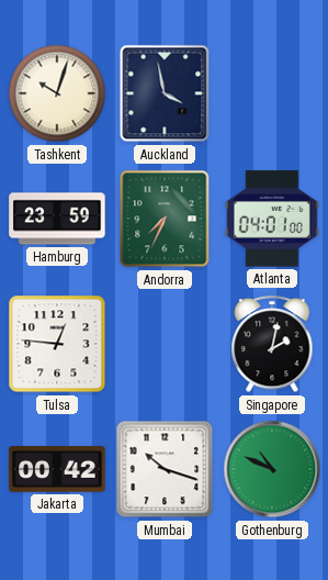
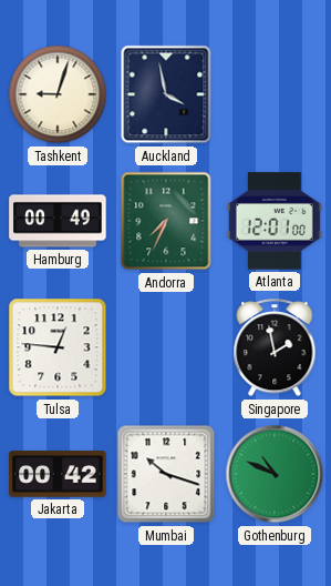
Tashkent: 10:03 -> 9:03 (58, 94)
Hamburg: 23:59 -> 00:49 (58, 221)
Atlanta: 04:01 -> 12:01 (275, 221)
Singapore: 2:02 -> 1:58 (275, 348)
